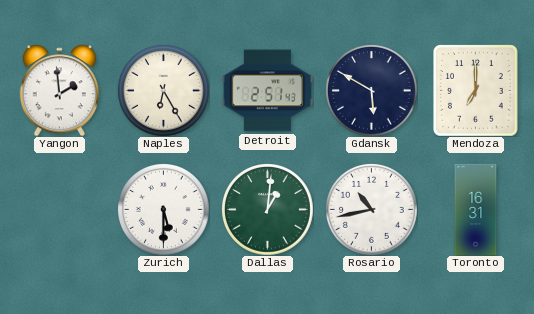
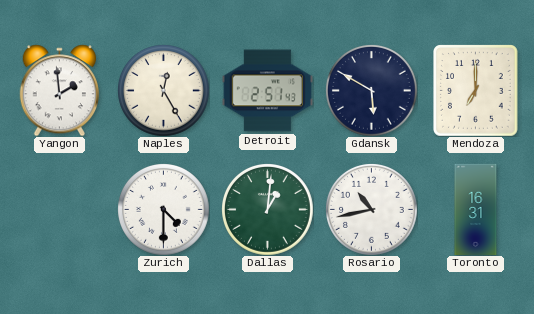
Naples: 6:25 -> 12:25 (164, 91)
Zurich: 5:30 -> 4:30 (164, 210)
